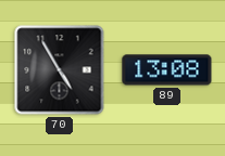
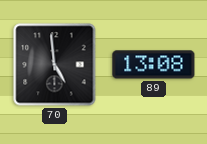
70: 4:55 -> 4:59 (55, 65)
